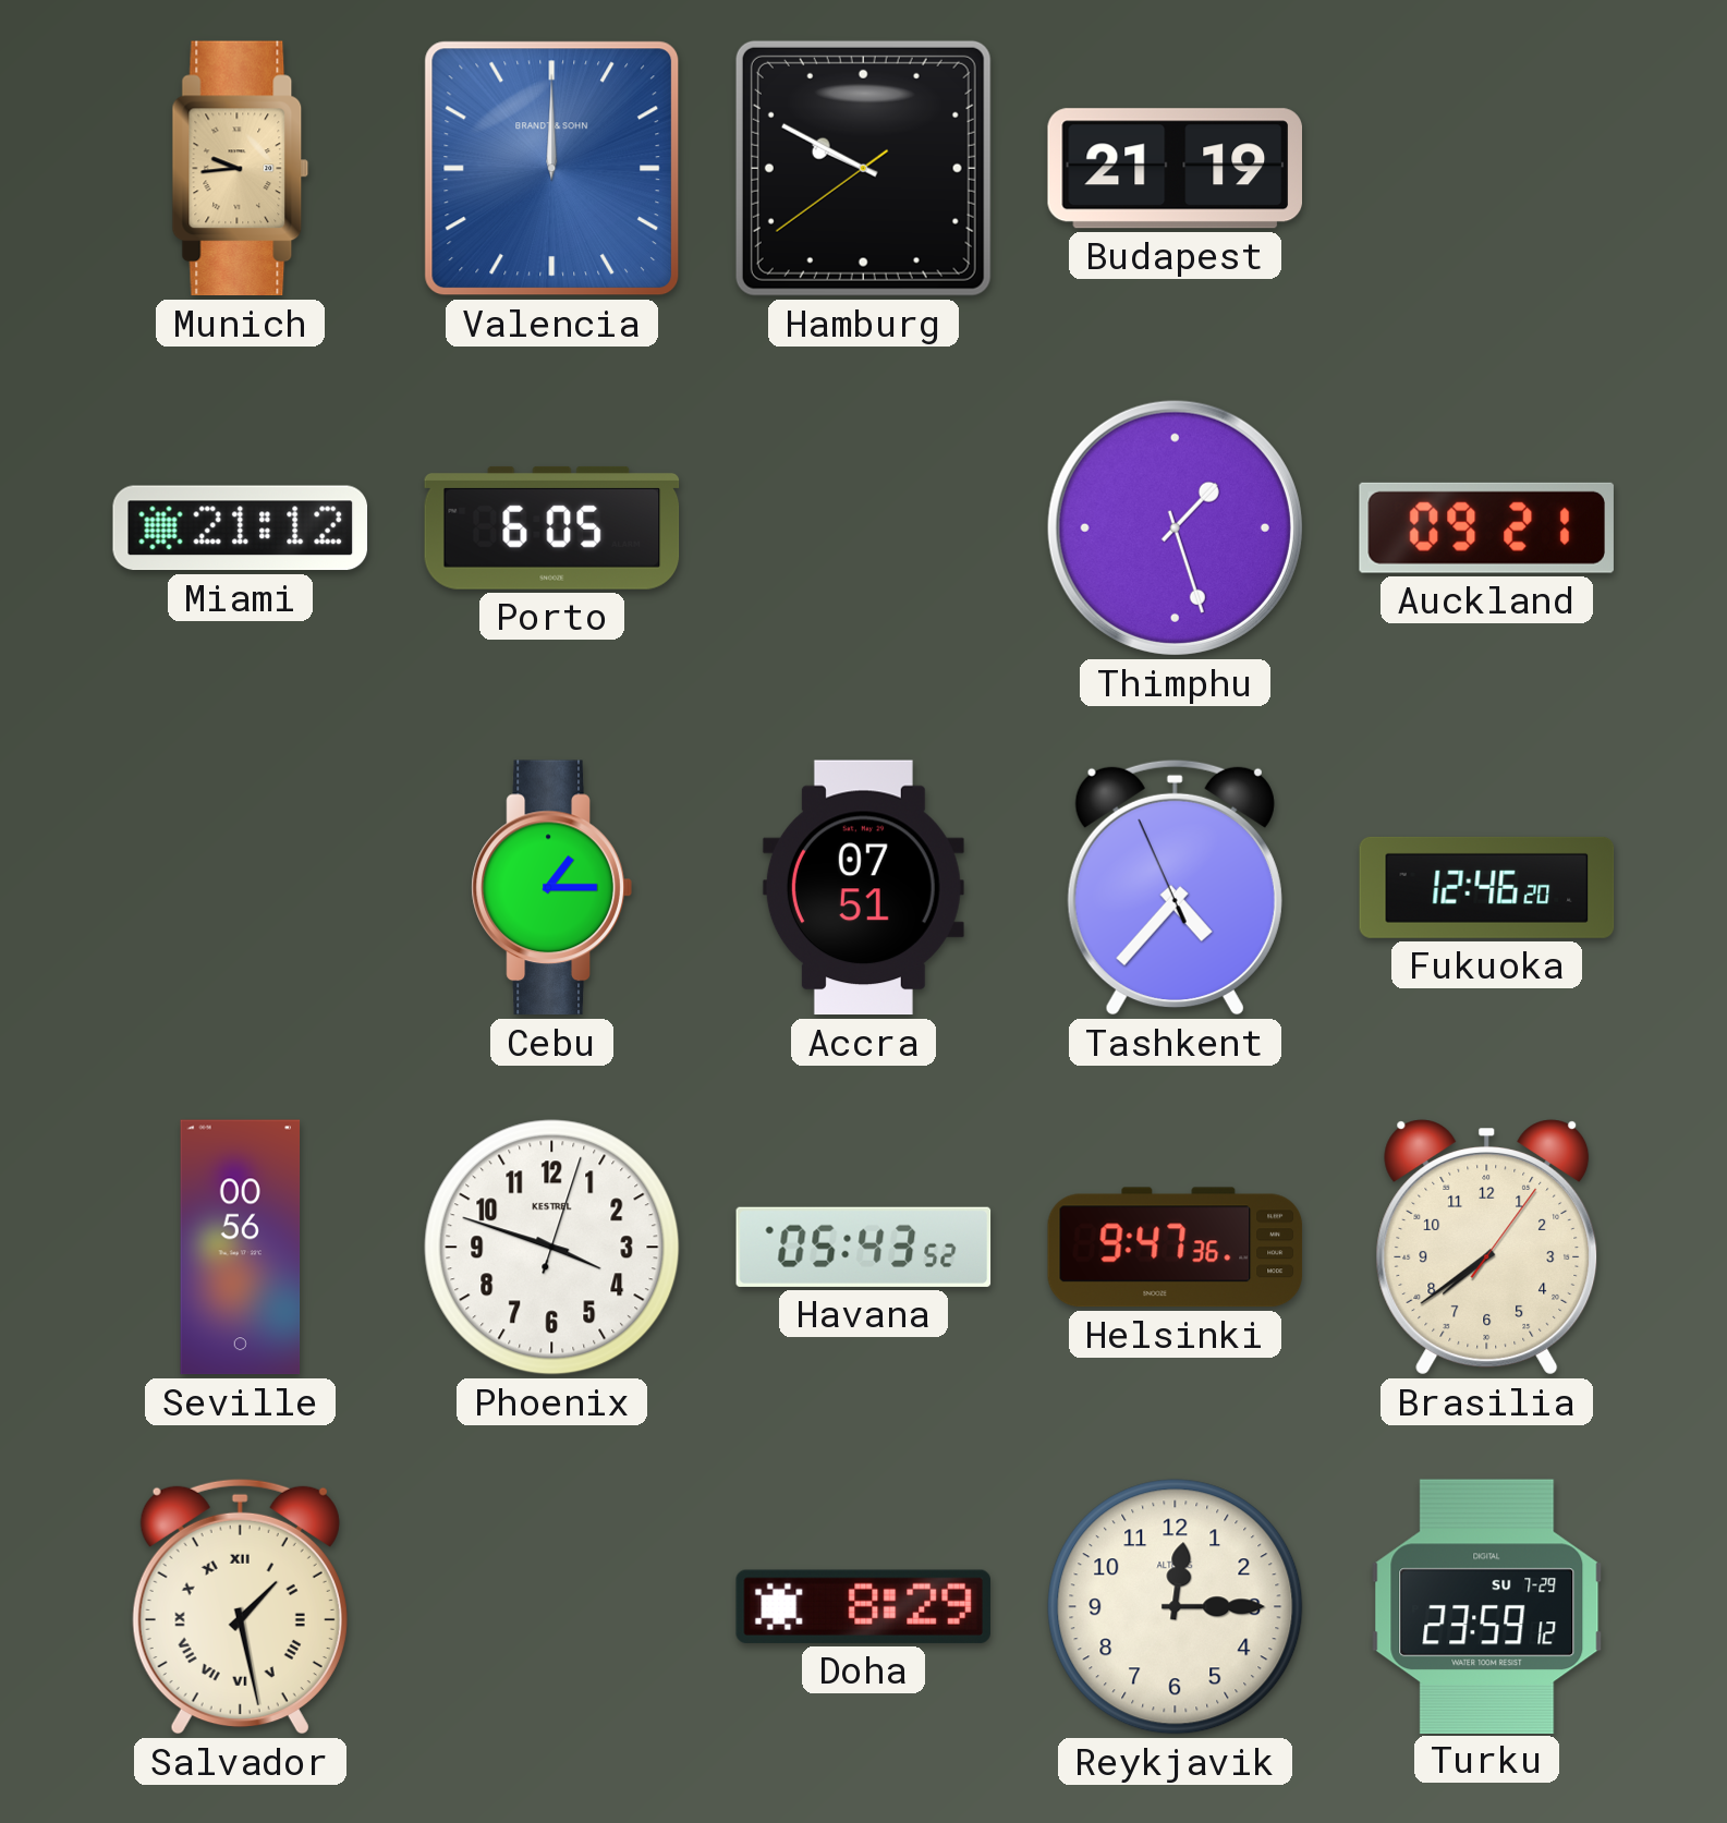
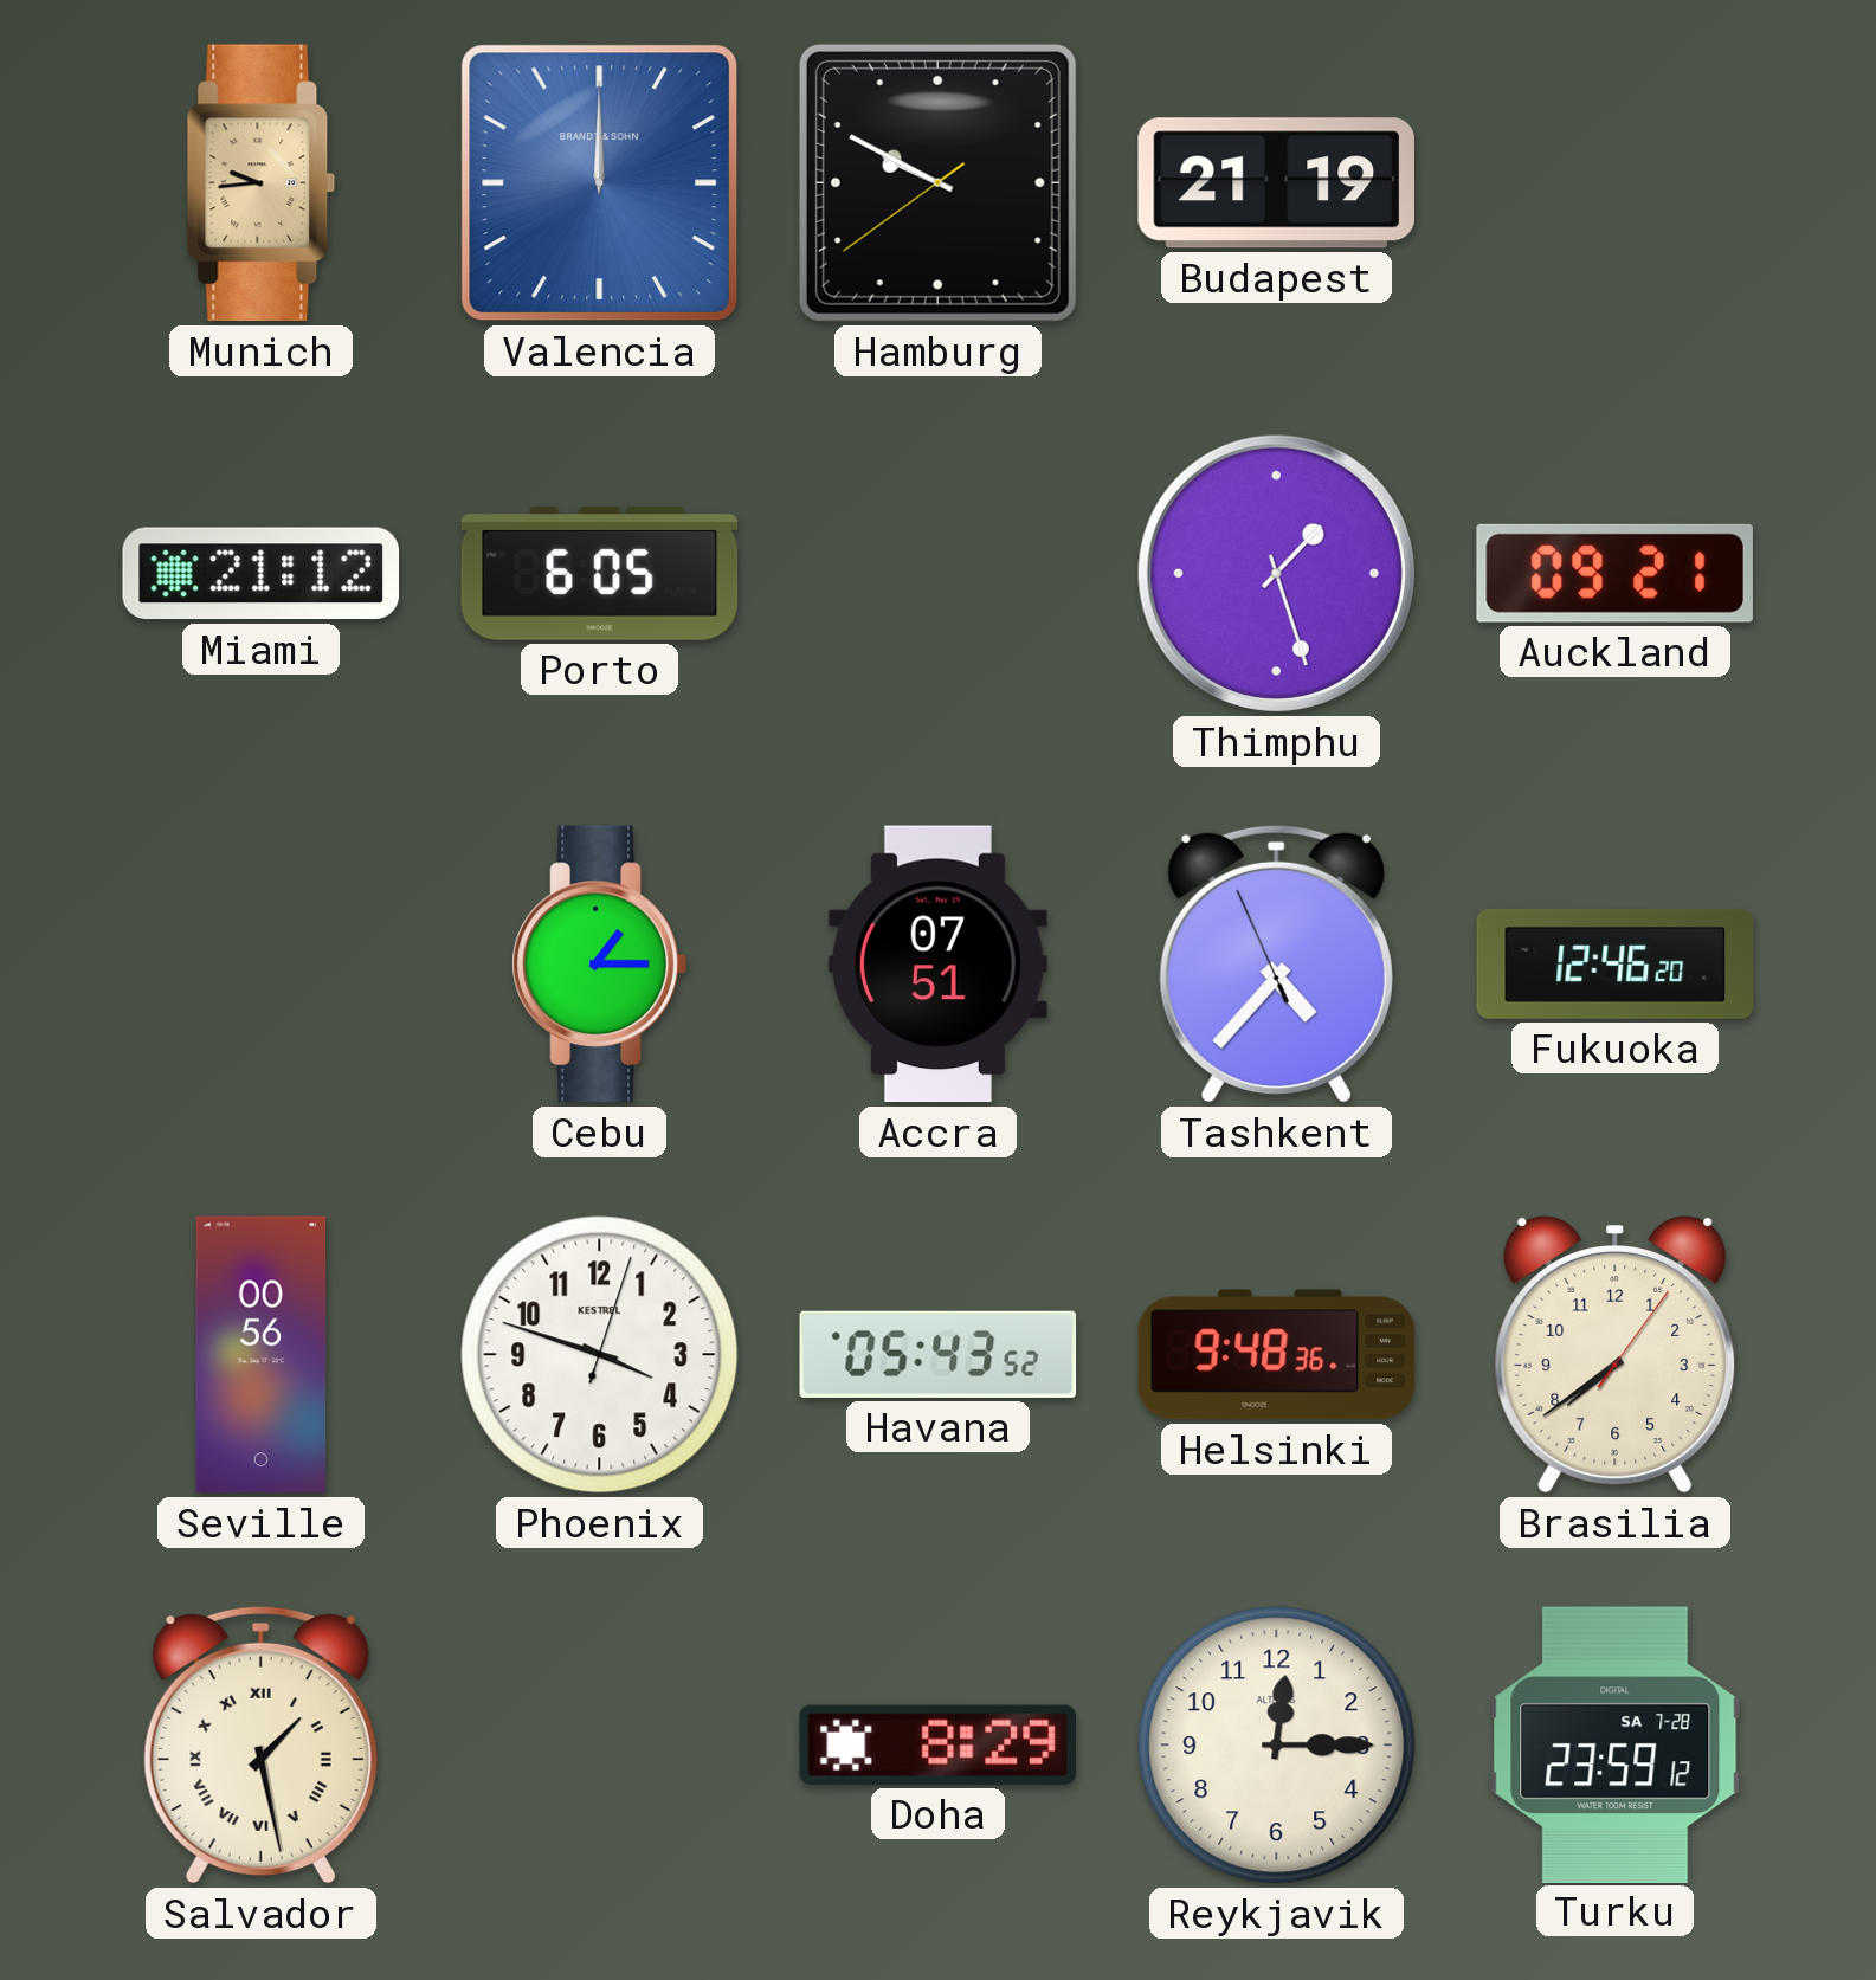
Helsinki: 9:47 -> 9:48 (1277, 1355)
Turku date: SU 7-29 -> SA 7-28 (1616, 1744)
